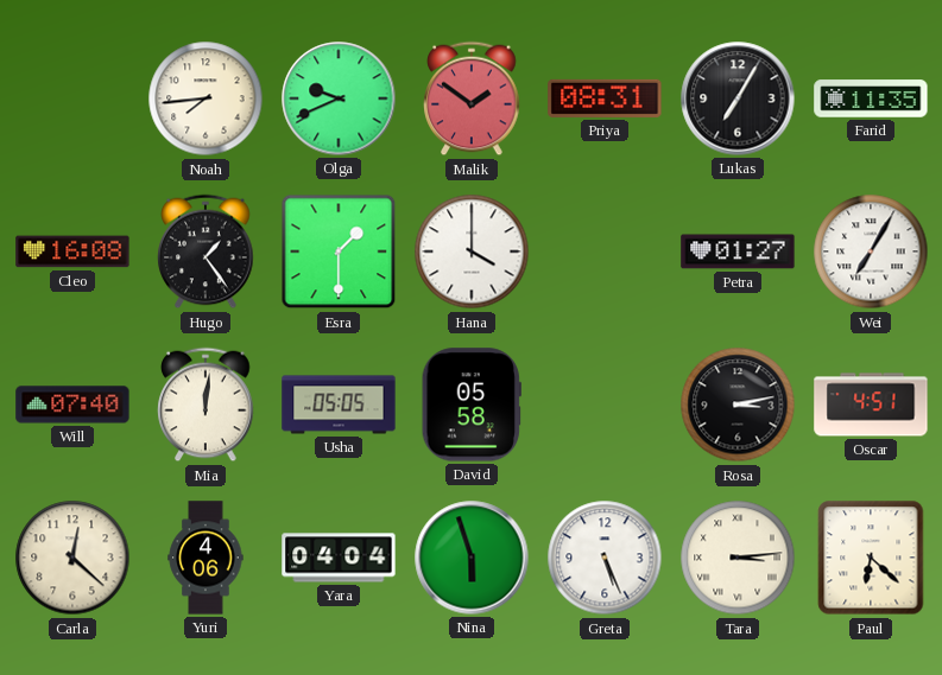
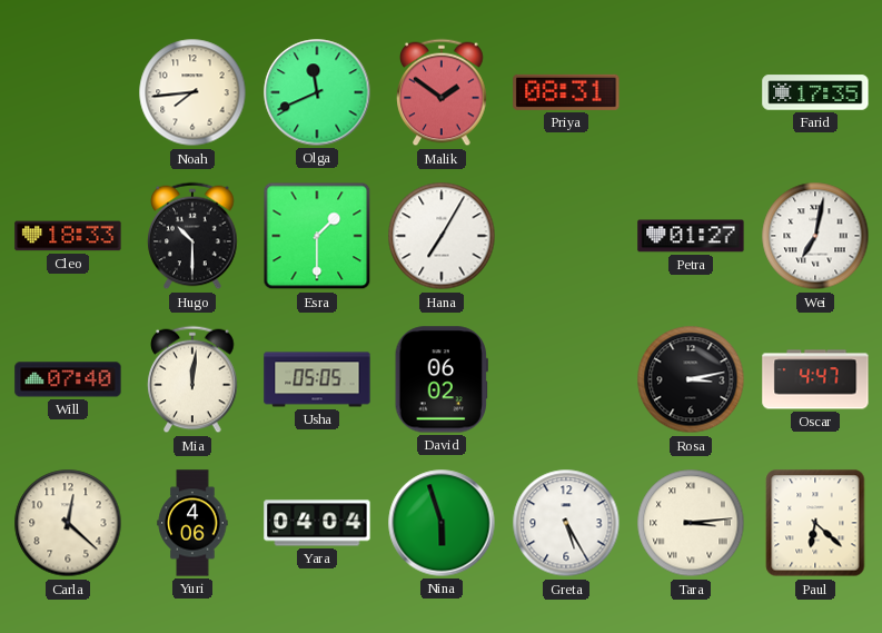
Olga: 9:41 -> 11:41 (317, 92)
Lukas: 7:05 -> none (738, 98)
Farid: 11:35 -> 17:35 (815, 92)
Cleo: 16:08 -> 18:33 (68, 236)
Hugo: 1:24 -> 10:30 (192, 236)
Hana: 4:00 -> 7:05 (442, 236)
Wei: 7:05 -> 7:02 (815, 236)
David: 05:58 -> 06:02 (442, 379)
Oscar: 4:51 -> 4:47 (815, 379)
Greta: 5:26 -> 5:25 (566, 523)
